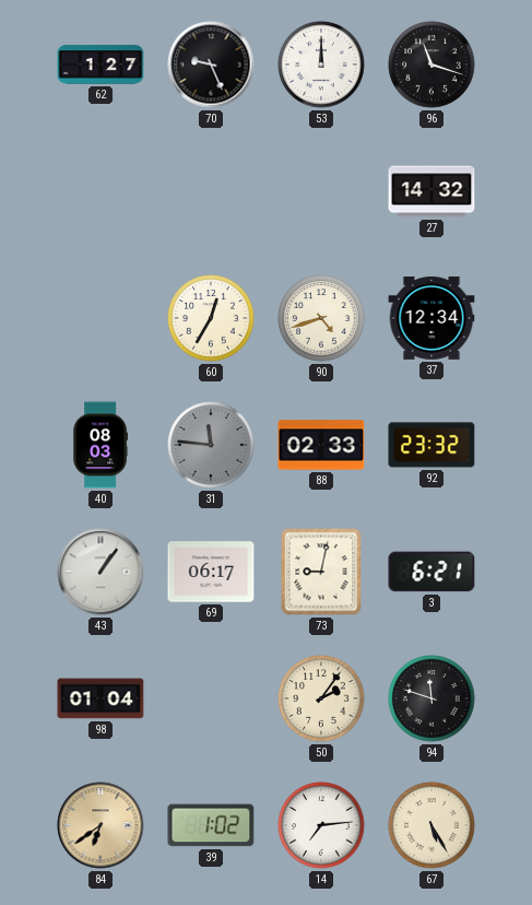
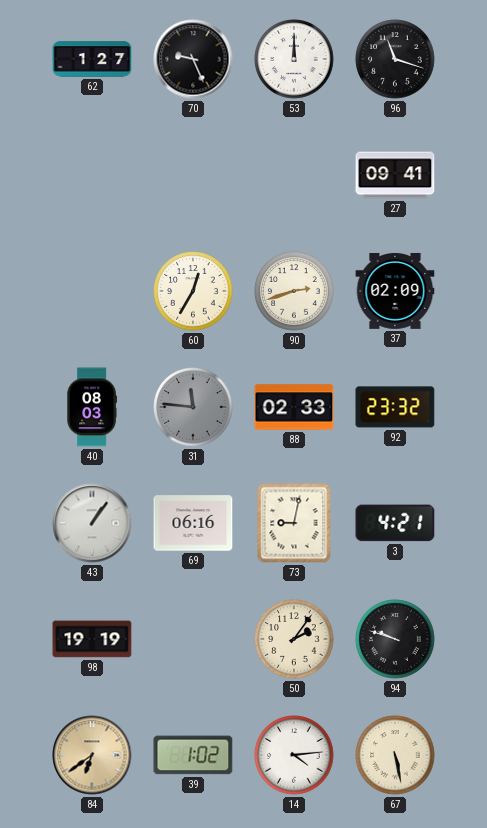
27: 14:32 -> 09:41 (395, 175)
90: 4:42 -> 2:42 (294, 291)
37: 12:34 -> 02:09 (395, 291)
69: 06:17 -> 06:16 (193, 523)
3: 6:21 -> 4:21 (395, 523)
98: 01:04 -> 19:19 (92, 639)
94: 11:48 -> 9:48 (395, 639)
14: 7:14 -> 4:14 (294, 755)
67: 5:25 -> 5:28 (395, 755)
